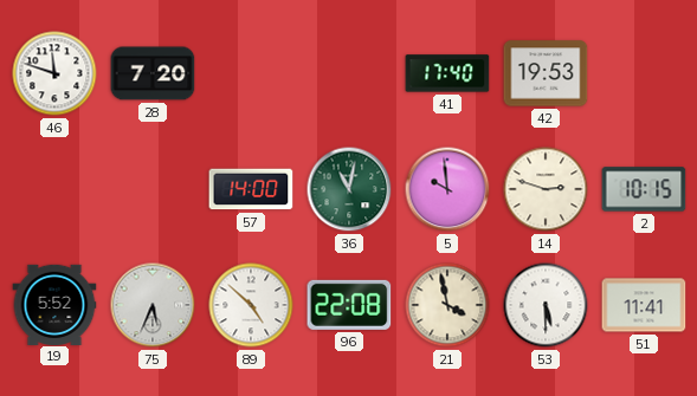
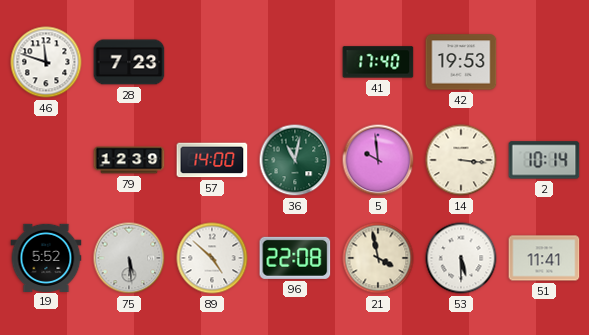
28: 7:20 -> 7:23 (129, 62)
79: none -> 12:39 (129, 160)
14: 2:48 -> 3:16 (461, 160)
2: 10:15 -> 10:14 (544, 160)
75: 5:34 -> 5:29 (129, 258)
